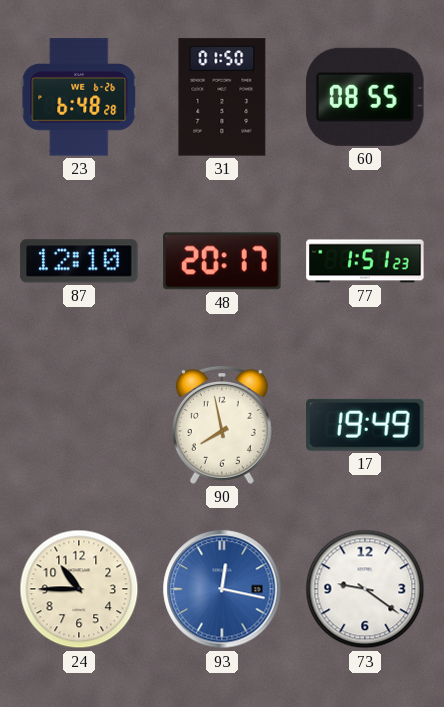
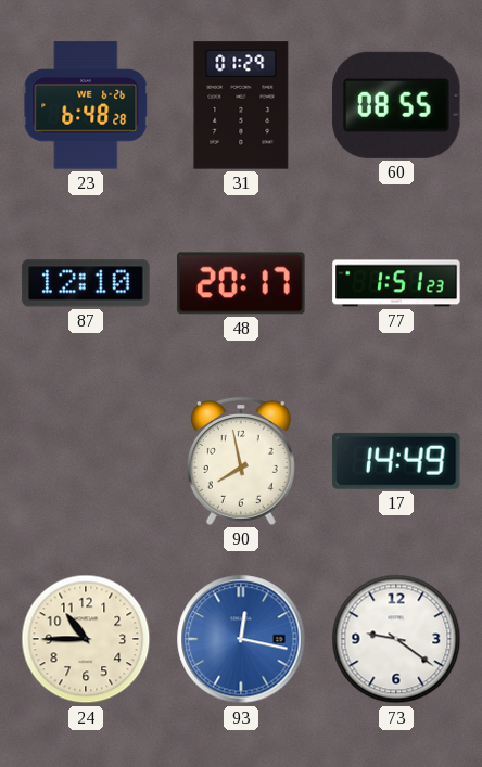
31: 01:50 -> 01:29 (241, 105)
17: 19:49 -> 14:49 (396, 461)
